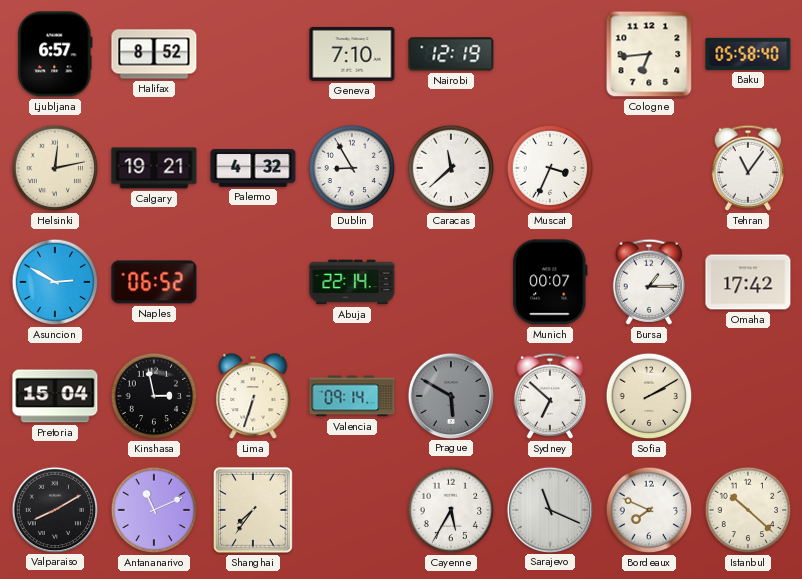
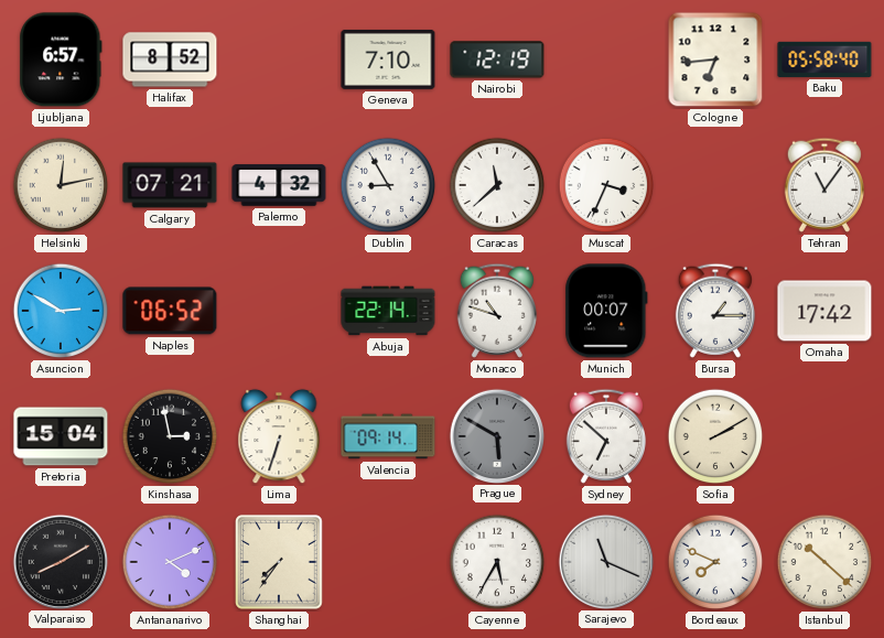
Calgary: 19:21 -> 07:21 (170, 185)
Monaco: none -> 10:48 (497, 311)
Antananarivo: 11:11 -> 4:11 (170, 562)
